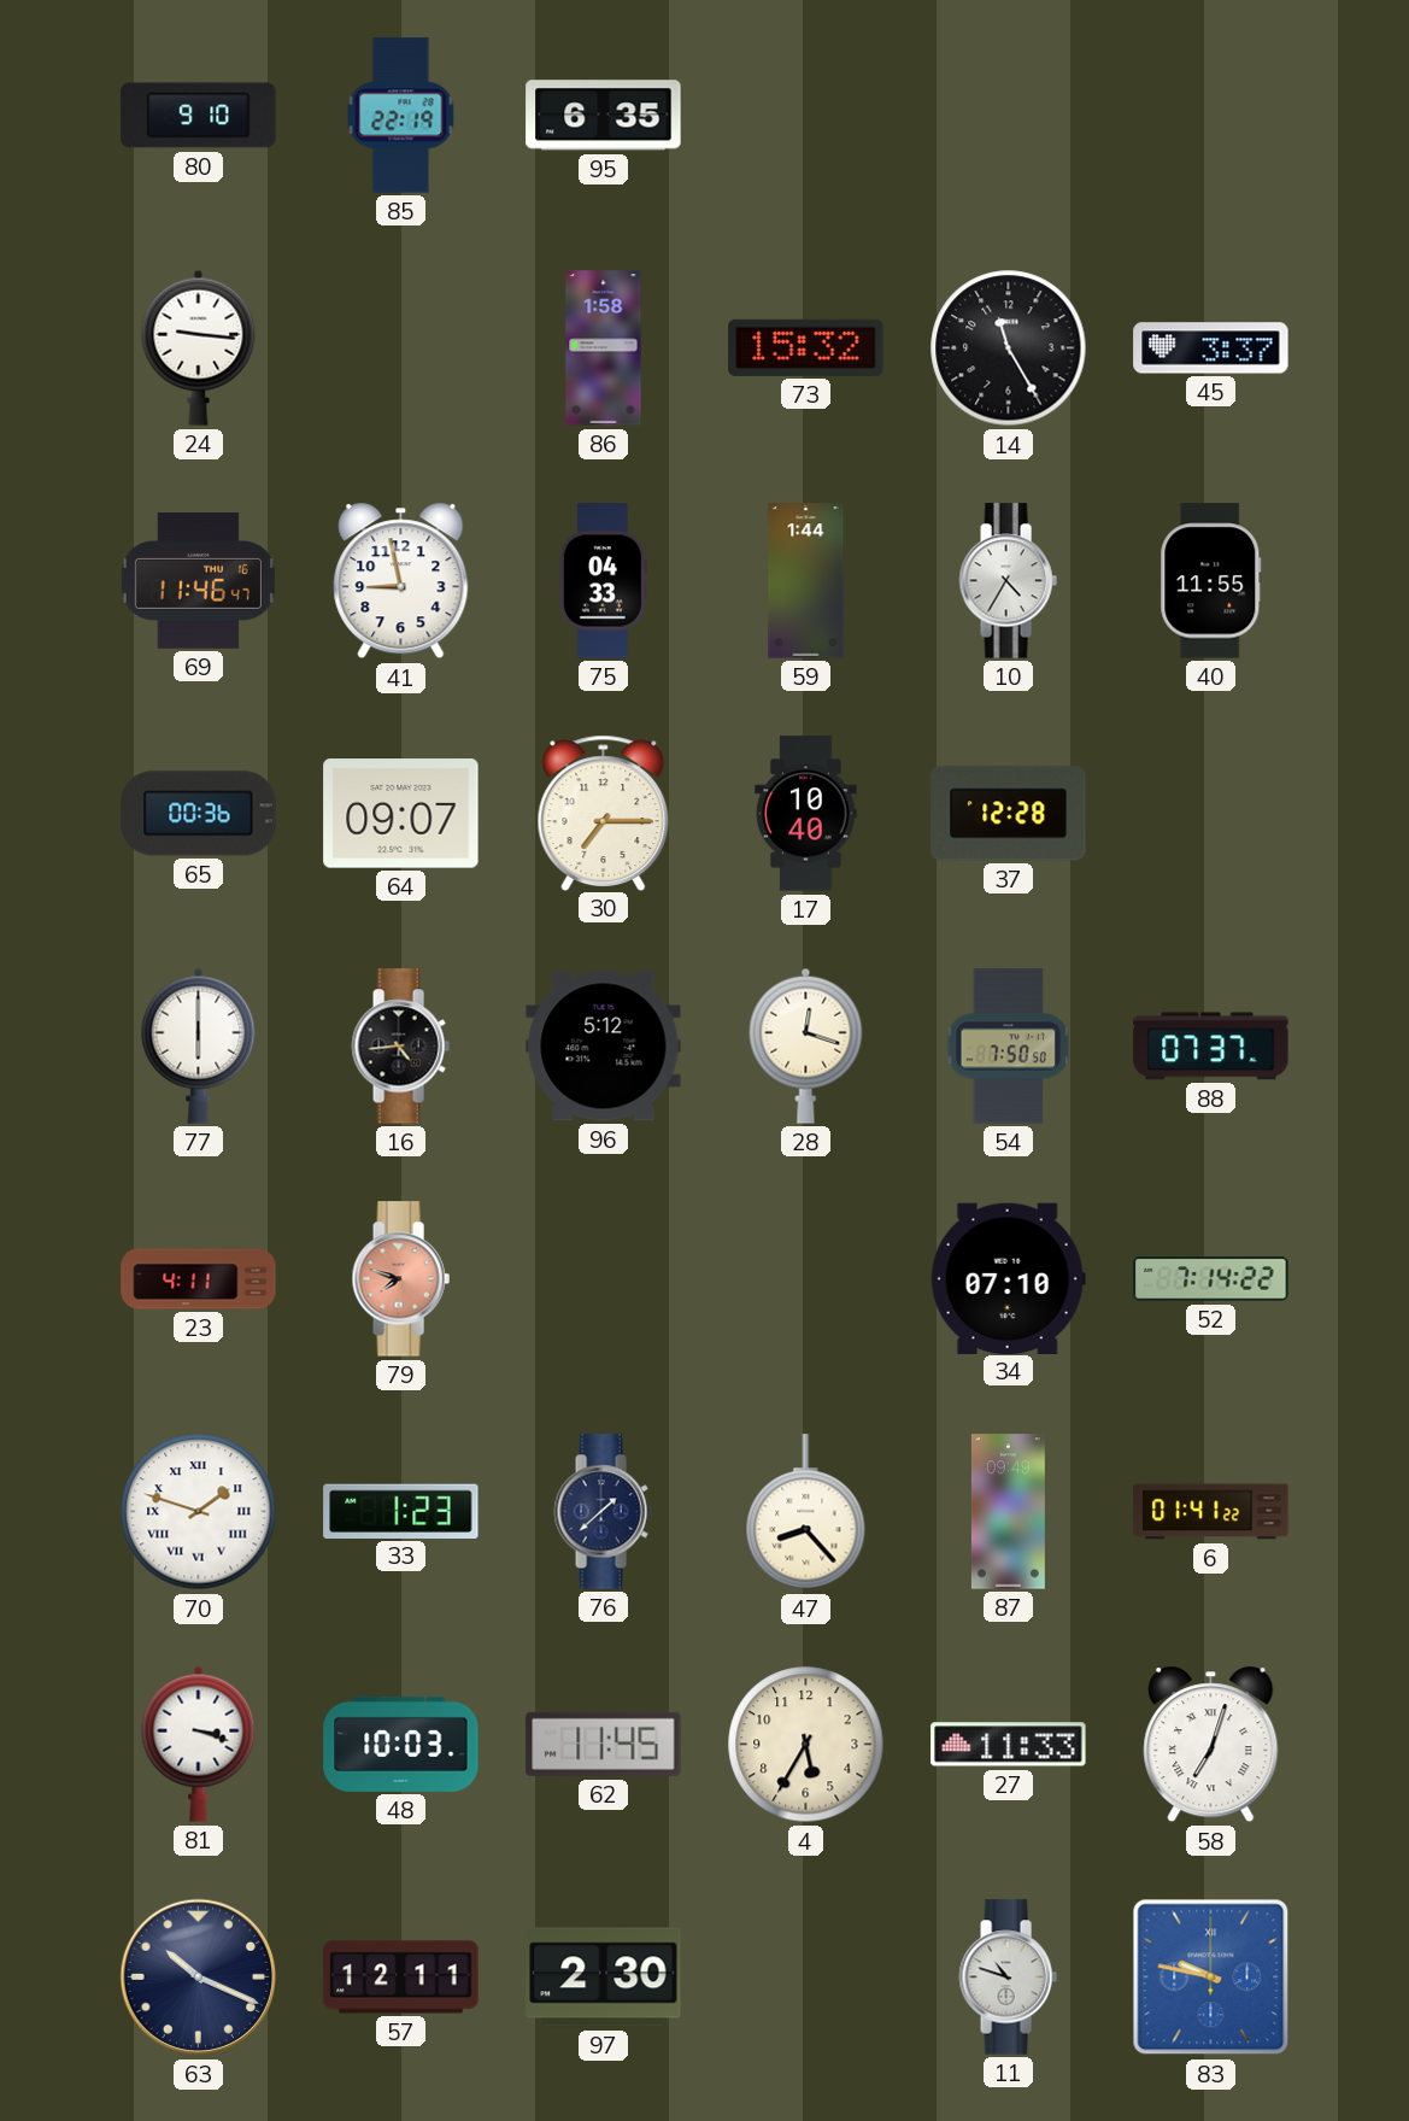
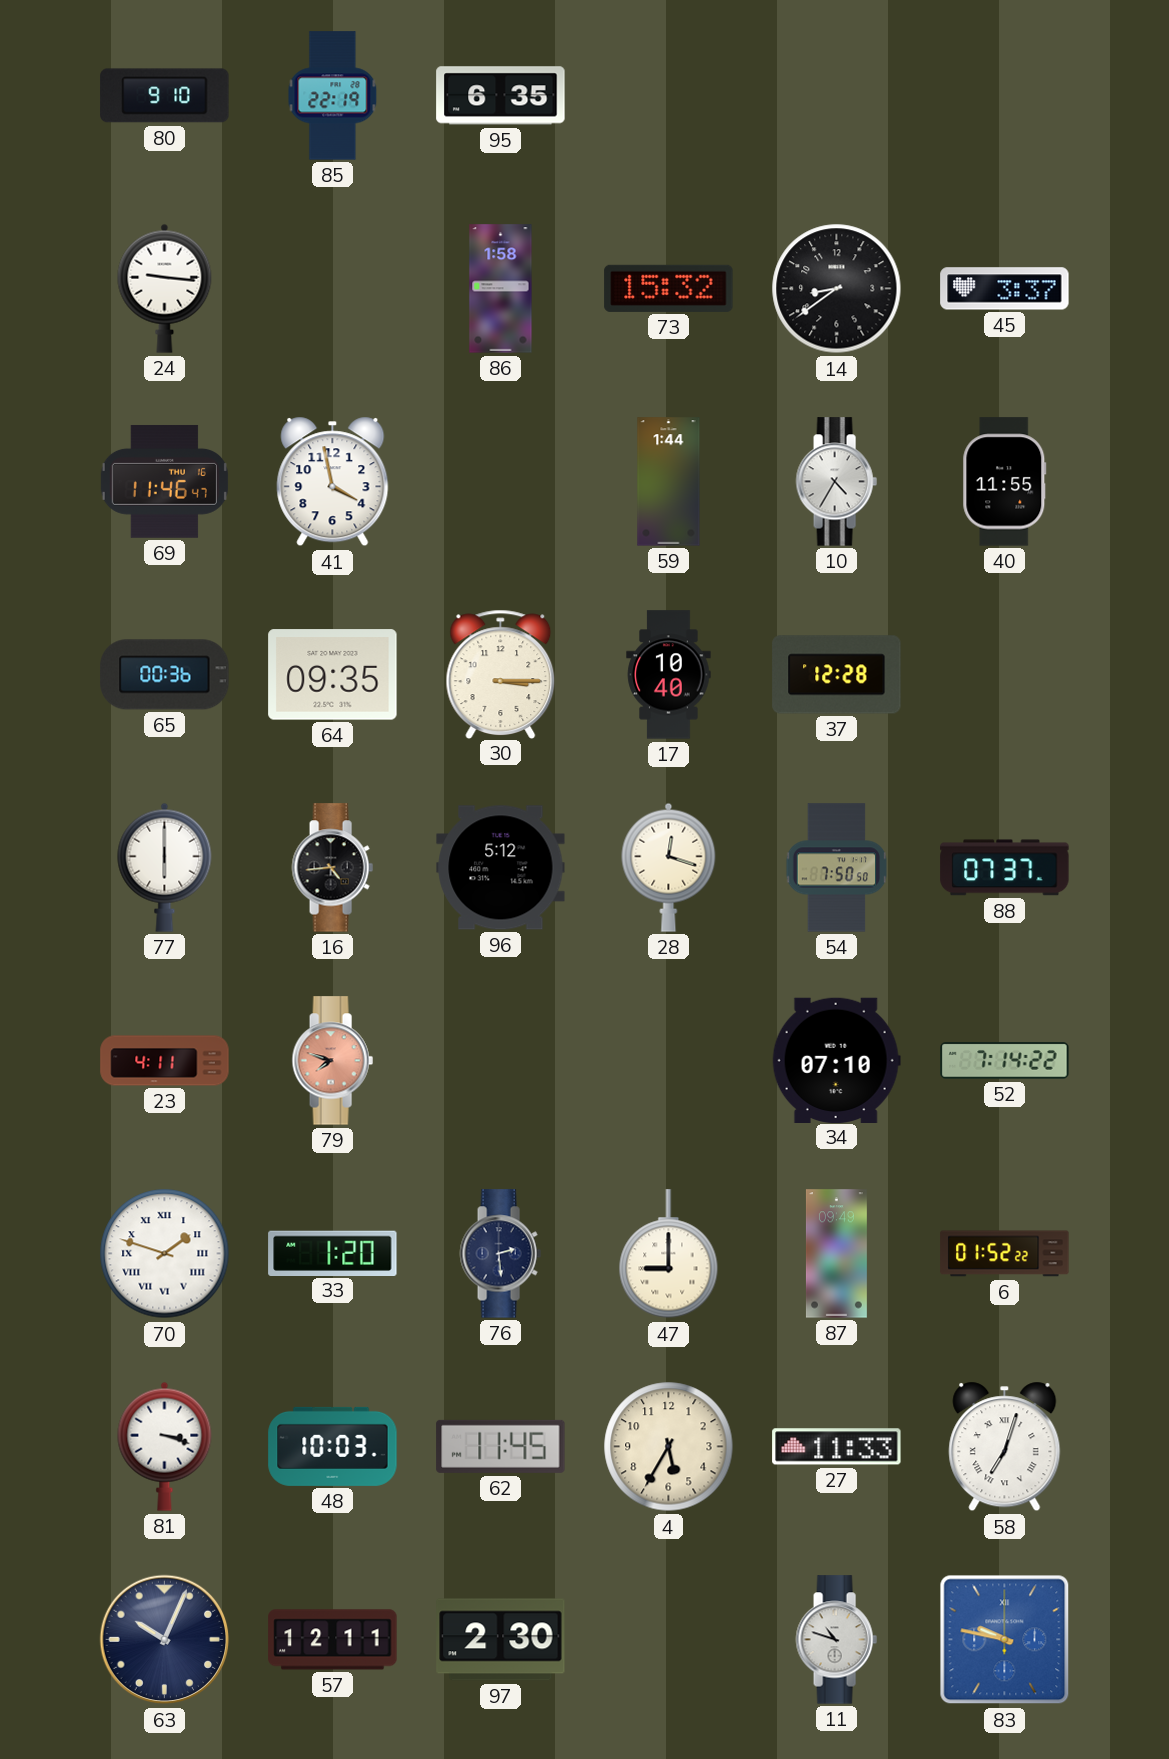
14: 11:25 -> 8:39 (837, 289)
41: 8:58 -> 3:58 (333, 482)
75: 04:33 -> none (603, 581)
64: 09:07 -> 09:35 (333, 675)
30: 7:15 -> 3:15 (501, 674)
33: 1:23 -> 1:20 (333, 1253)
76: 1:38 -> 2:29 (500, 1254)
47: 8:23 -> 9:00 (669, 1254)
6: 01:41 -> 01:52 (1005, 1254)
63: 10:19 -> 10:04 (165, 1640)
